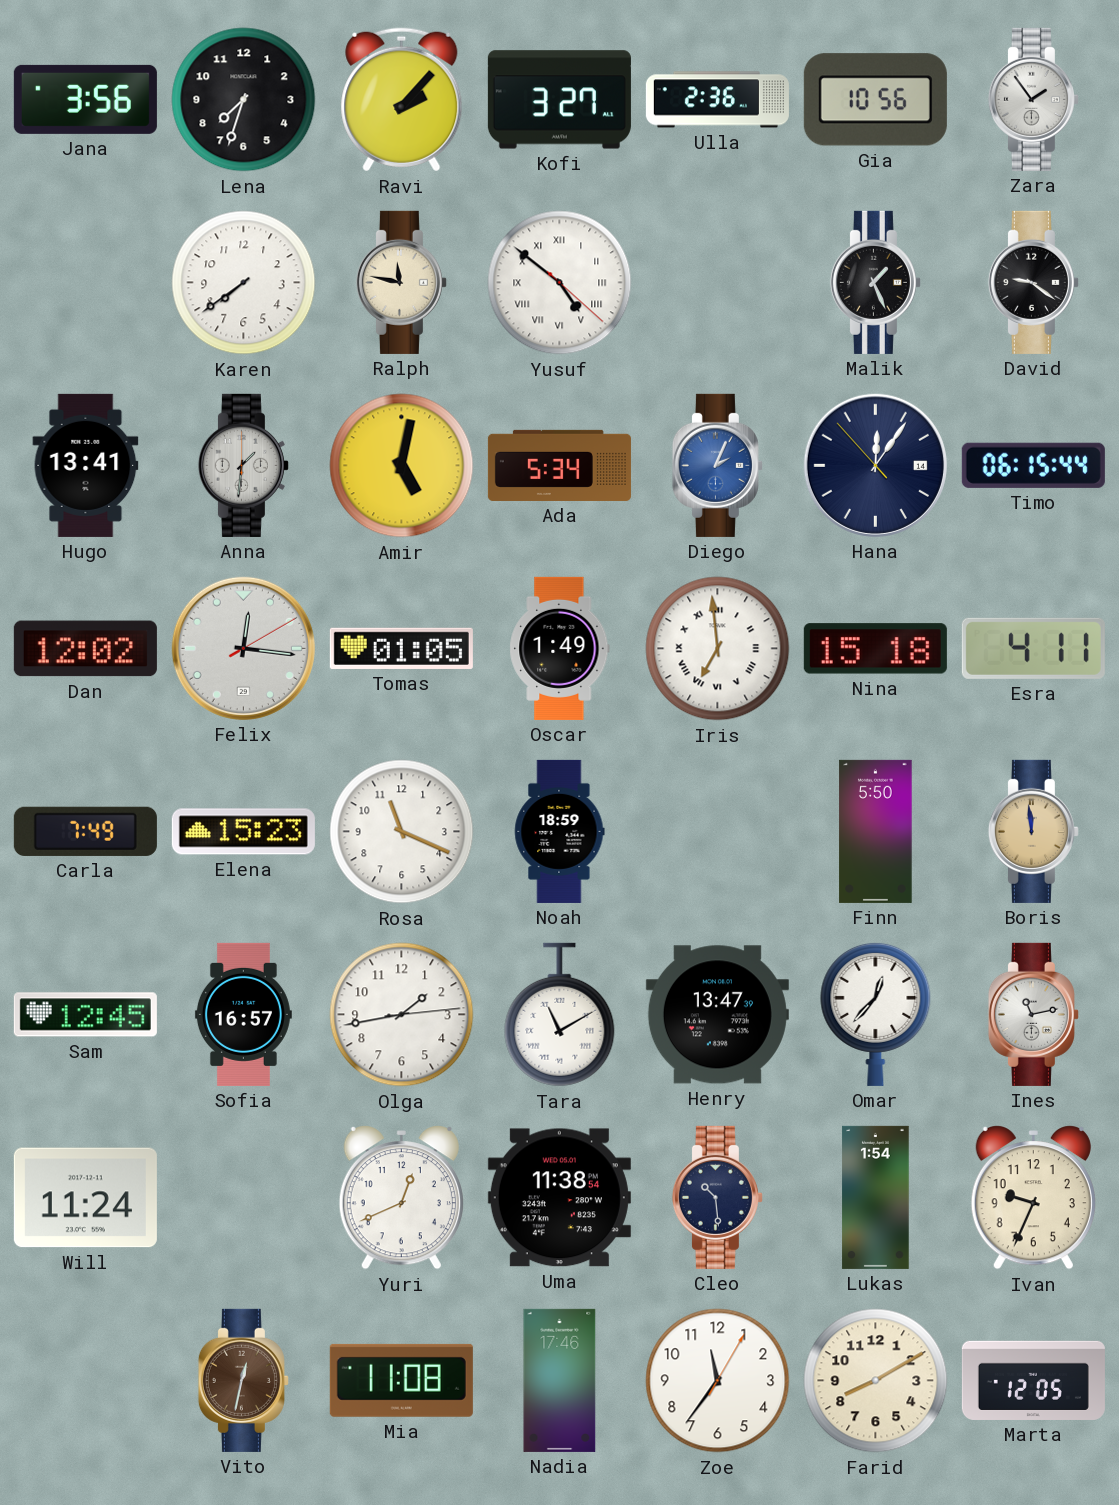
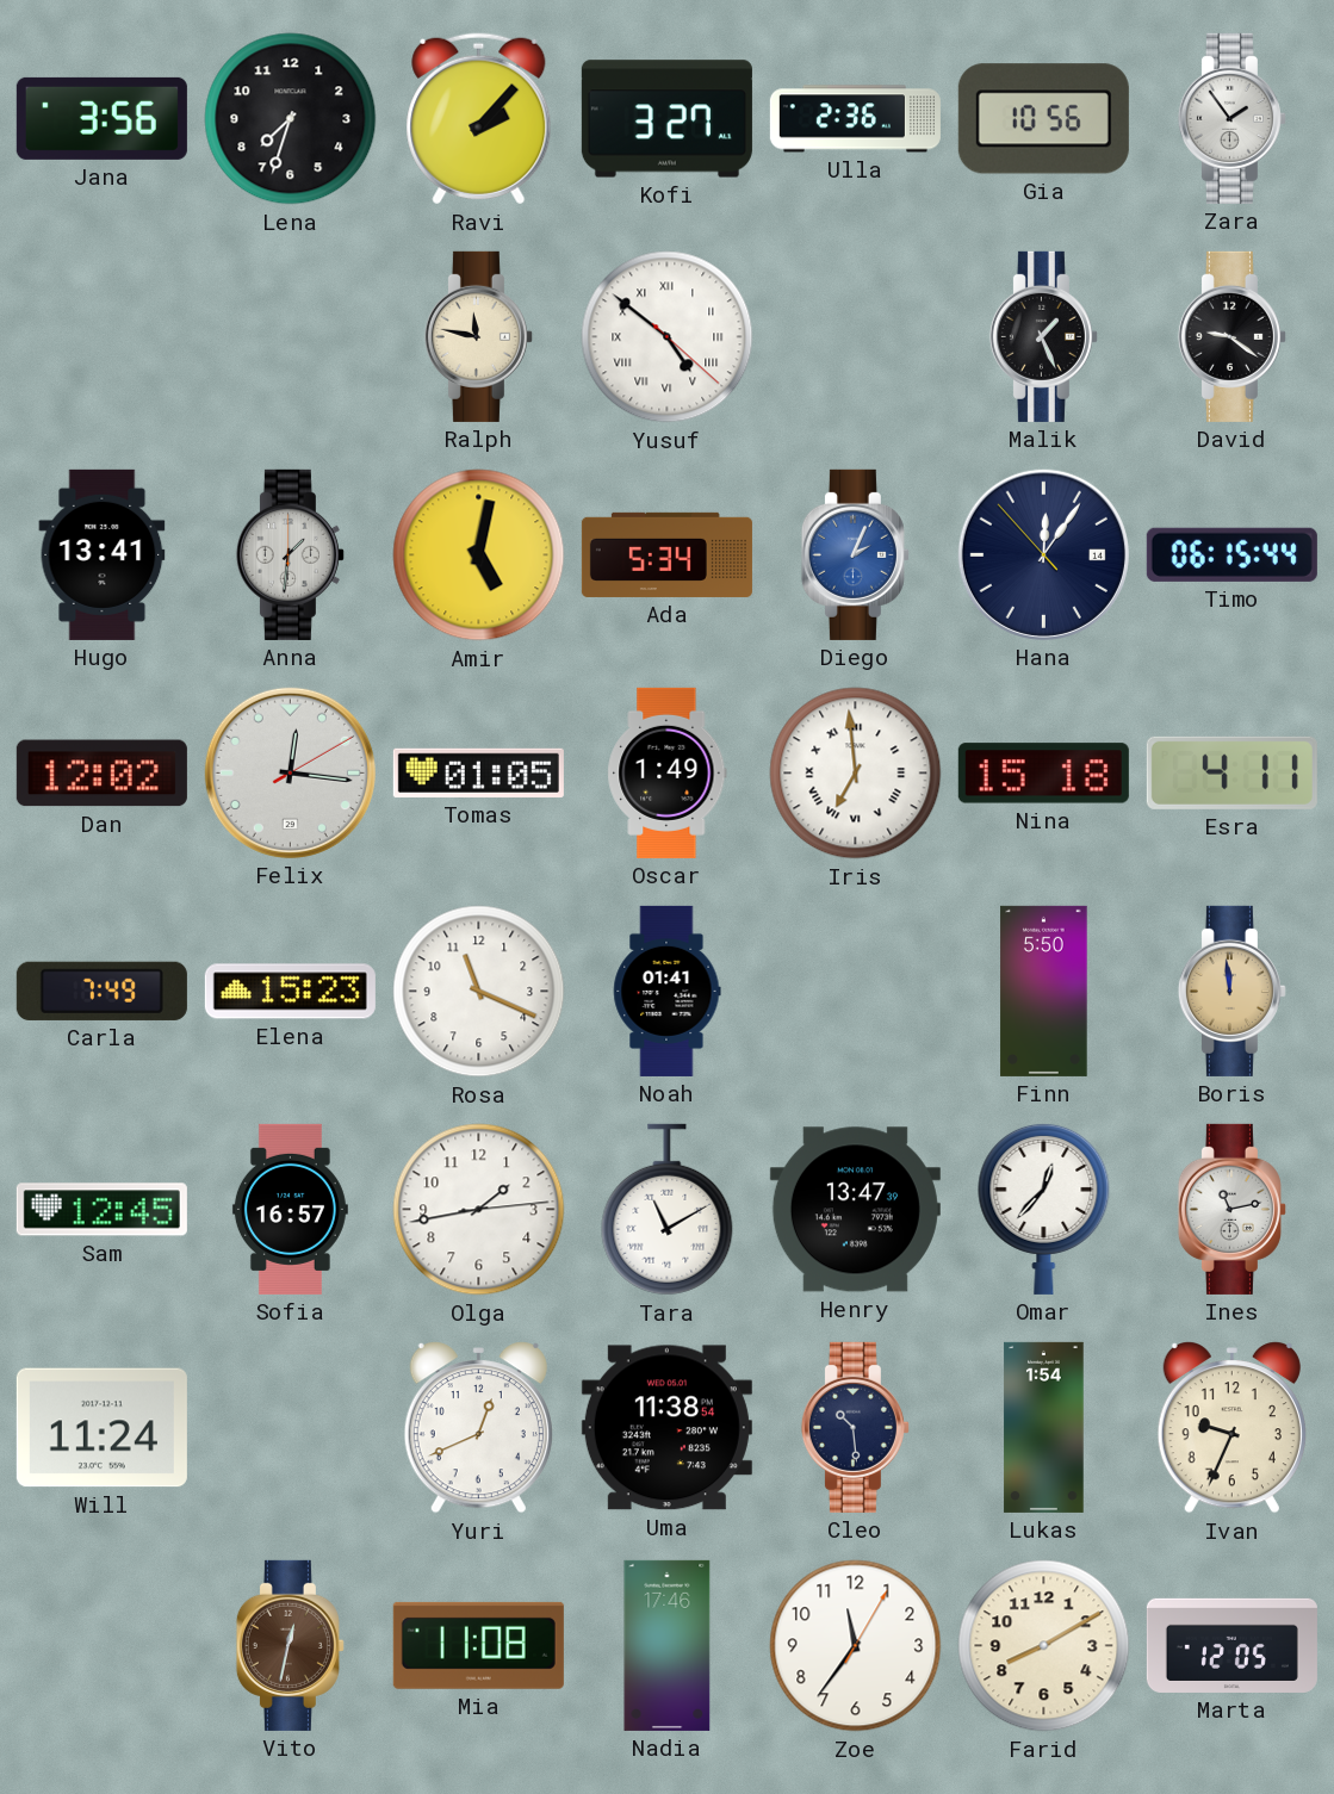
Karen: 7:39 -> none (244, 283)
Noah: 18:59 -> 01:41 (666, 991)
